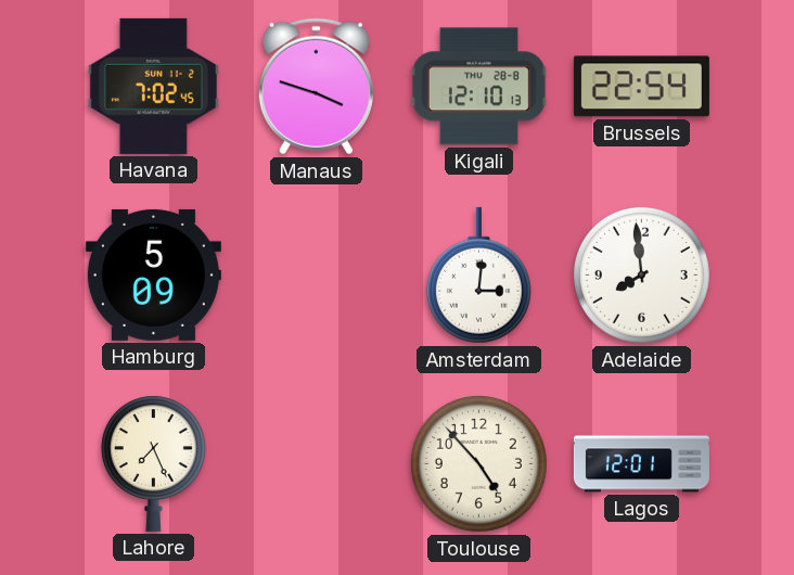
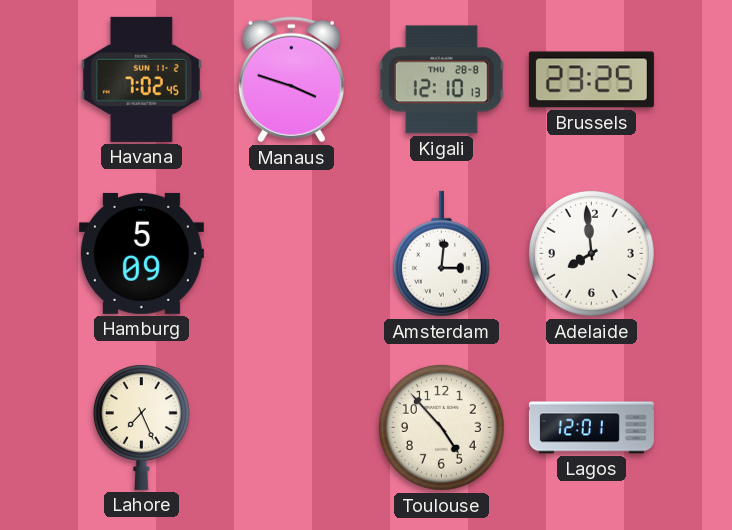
Brussels: 22:54 -> 23:25 (591, 80)
